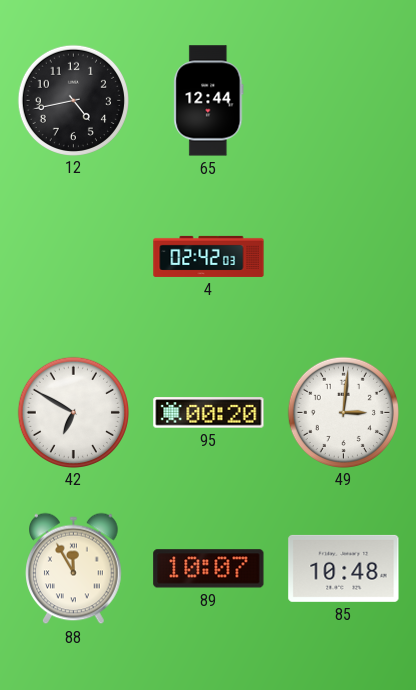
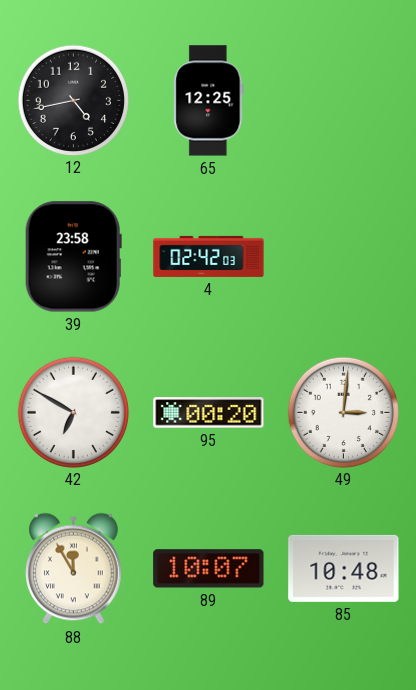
65: 12:44 -> 12:25 (209, 101)
39: none -> 23:58 (73, 257)
